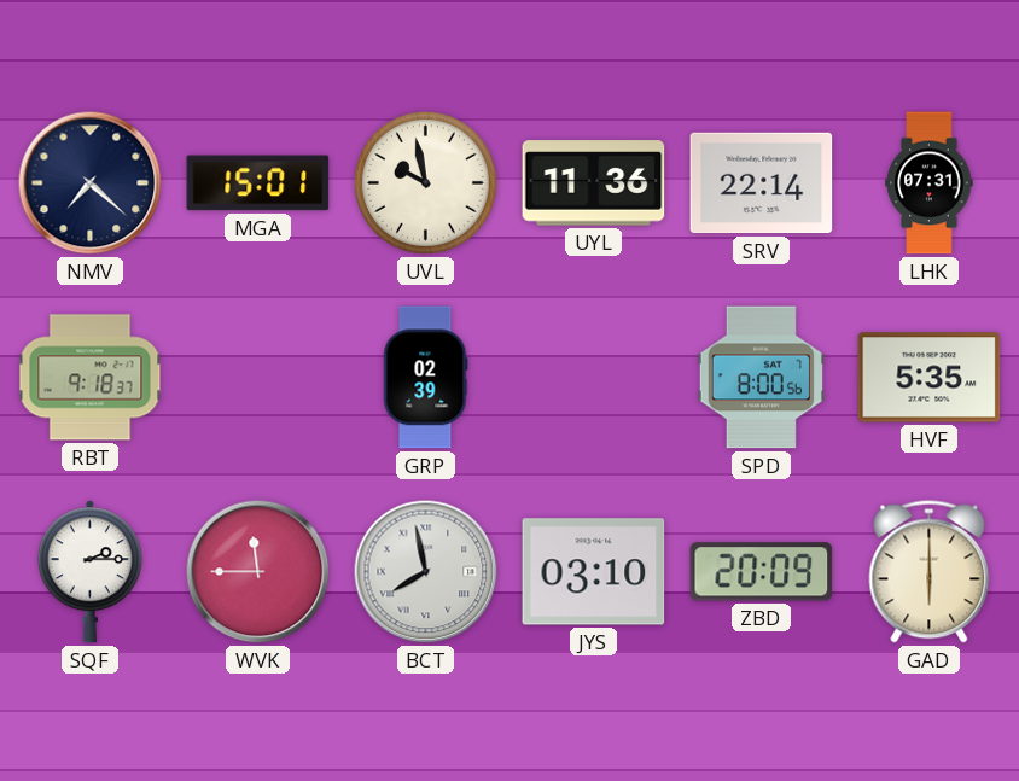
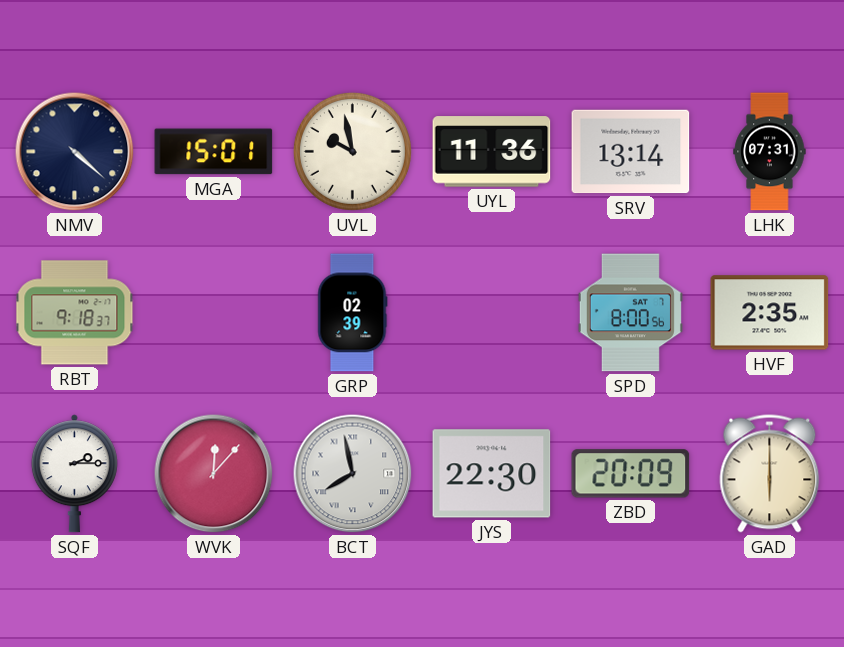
NMV: 7:22 -> 4:22 (75, 152)
SRV: 22:14 -> 13:14 (631, 152)
HVF: 5:35 -> 2:35 (770, 313)
WVK: 11:45 -> 12:07 (214, 474)
JYS: 03:10 -> 22:30 (492, 474)
